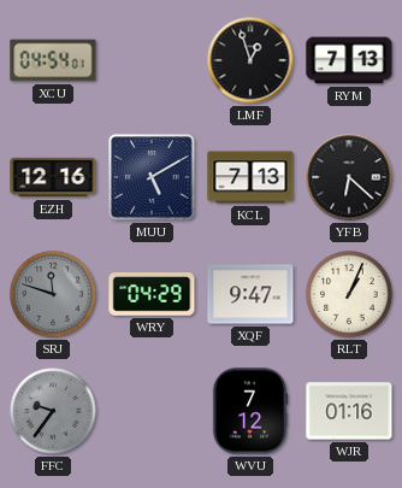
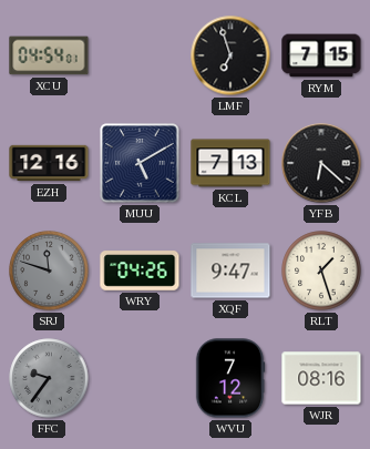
LMF: 12:57 -> 6:57 (230, 55)
RYM: 7:13 -> 7:15 (321, 55)
WRY: 04:29 -> 04:26 (140, 271)
RLT: 1:04 -> 1:27 (321, 271)
WJR: 01:16 -> 08:16 (321, 378)
